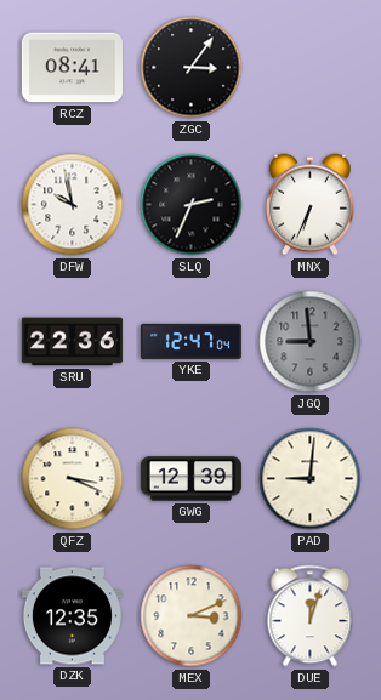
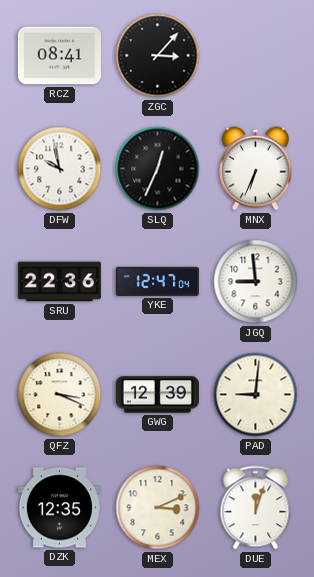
ZGC: 3:06 -> 3:07 (158, 56)
SLQ: 2:34 -> 12:34 (158, 169)
JGQ dial: grey -> white (256, 282)
